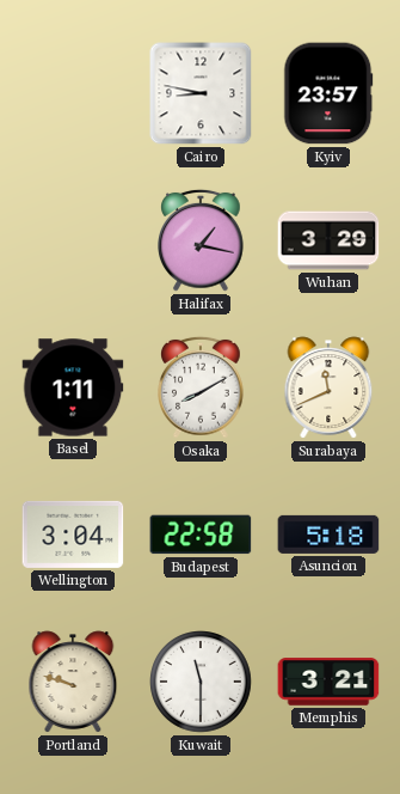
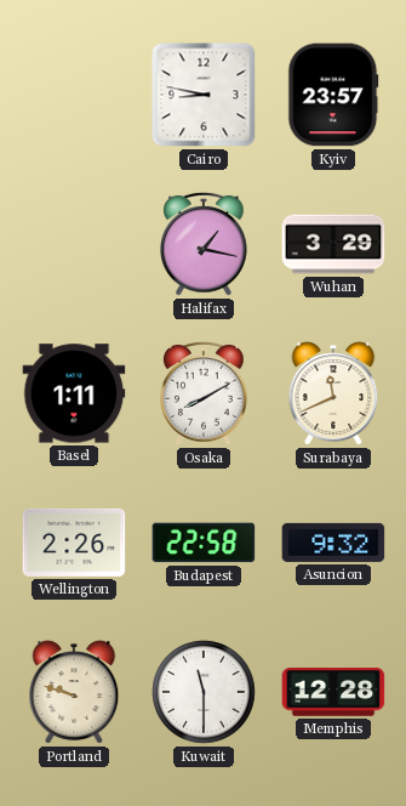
Wellington: 3:04 -> 2:26 (74, 543)
Asuncion: 5:18 -> 9:32 (333, 543)
Memphis: 3:21 -> 12:28 (333, 692)
